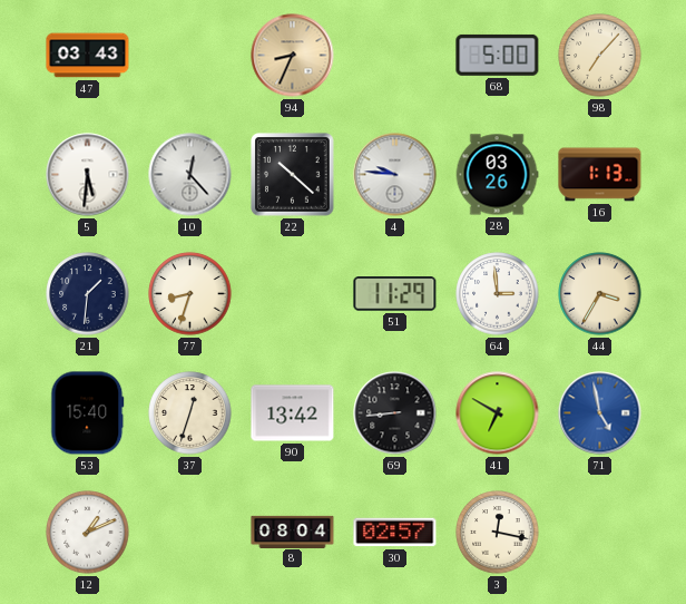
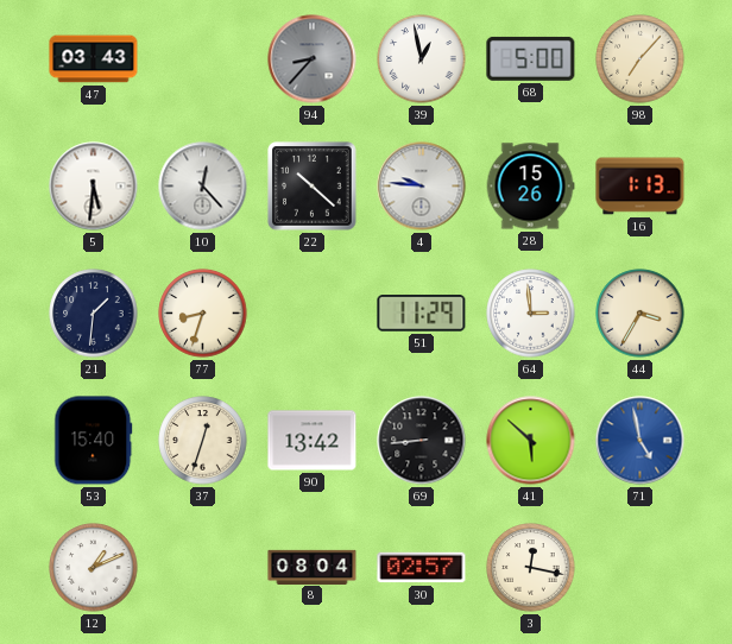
94: 8:34 -> 8:37 (313, 59)
94 dial: champagne -> grey (313, 59)
39: none -> 12:58 (422, 59)
28: 03:26 -> 15:26 (530, 187)
41: 6:50 -> 5:52 (531, 441)
